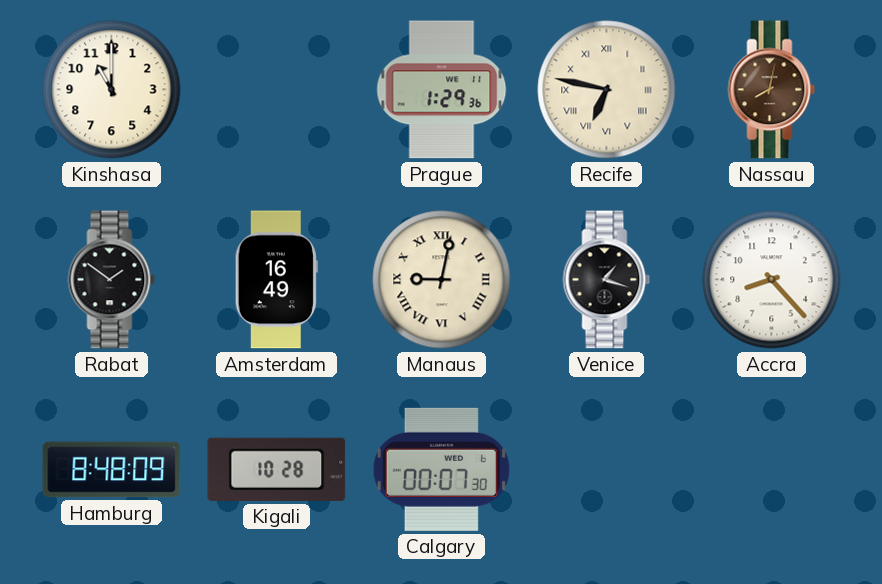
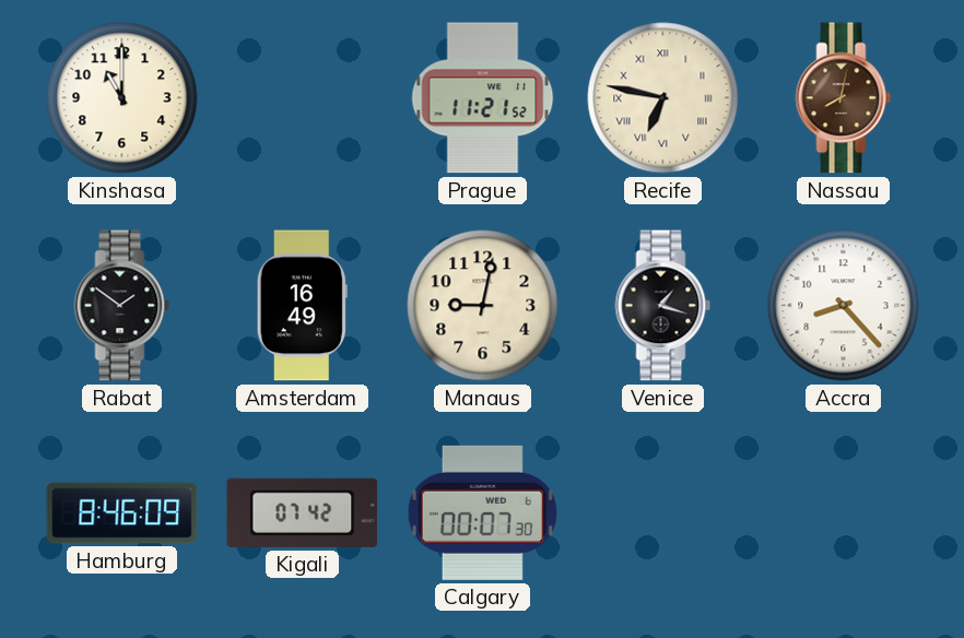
Prague: 1:29 -> 11:21 (483, 98)
Manaus numerals: Roman -> Arabic (483, 306)
Hamburg: 8:48 -> 8:46 (122, 513)
Kigali: 10:28 -> 07:42 (303, 512)
